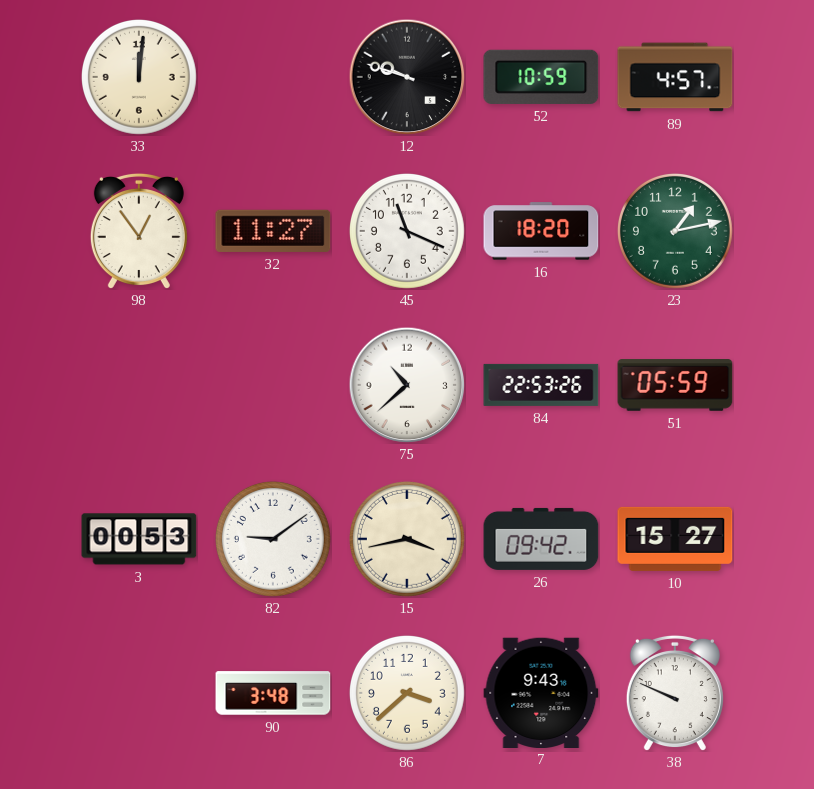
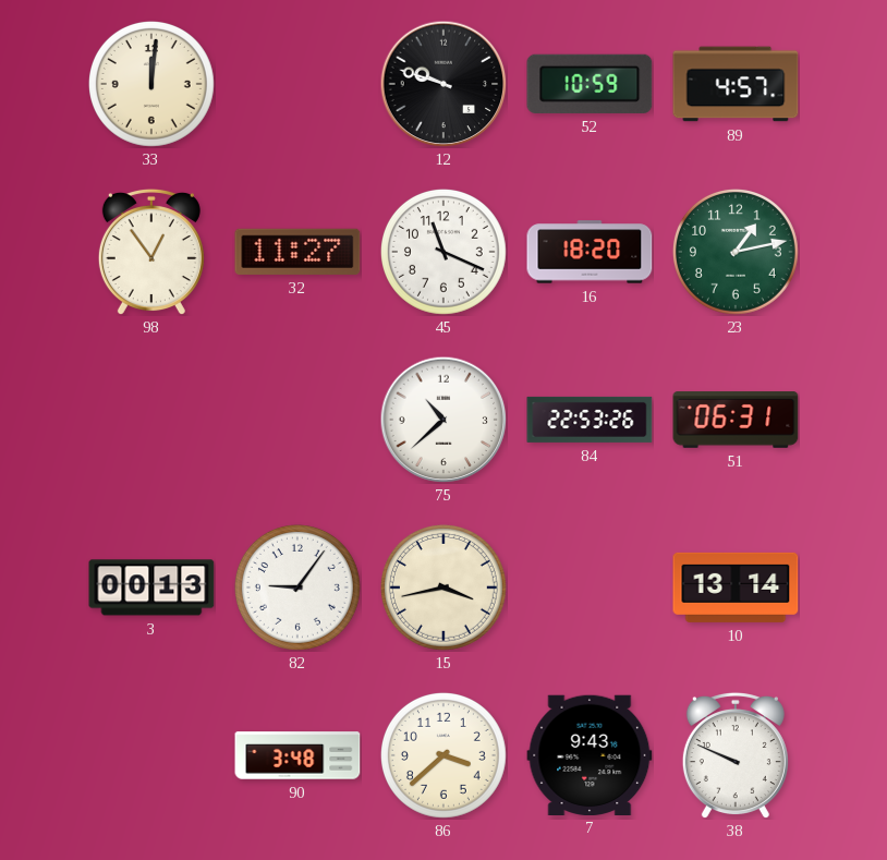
51: 05:59 -> 06:31 (736, 420)
3: 00:53 -> 00:13 (151, 588)
82: 9:09 -> 9:06 (297, 588)
26: 09:42 -> none (541, 539)
10: 15:27 -> 13:14 (736, 588)
